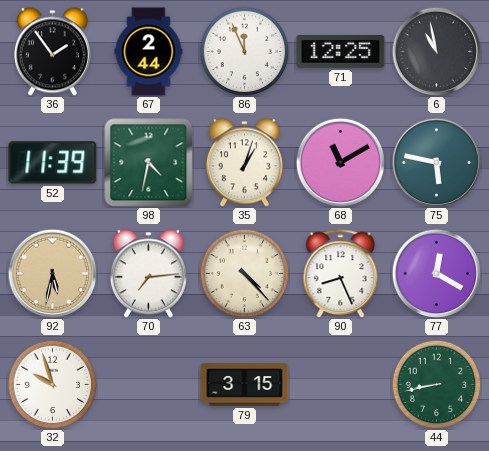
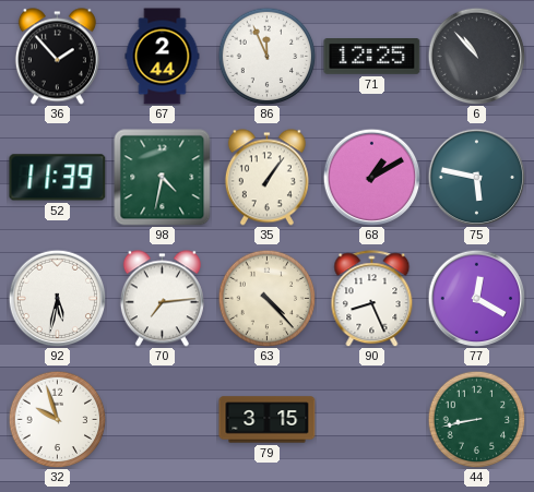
36: 1:54 -> 1:53 (57, 57)
6: 10:58 -> 10:53 (476, 56)
35: 1:03 -> 1:06 (266, 178)
68: 11:10 -> 1:10 (371, 177)
92 dial: champagne -> white (57, 298)
